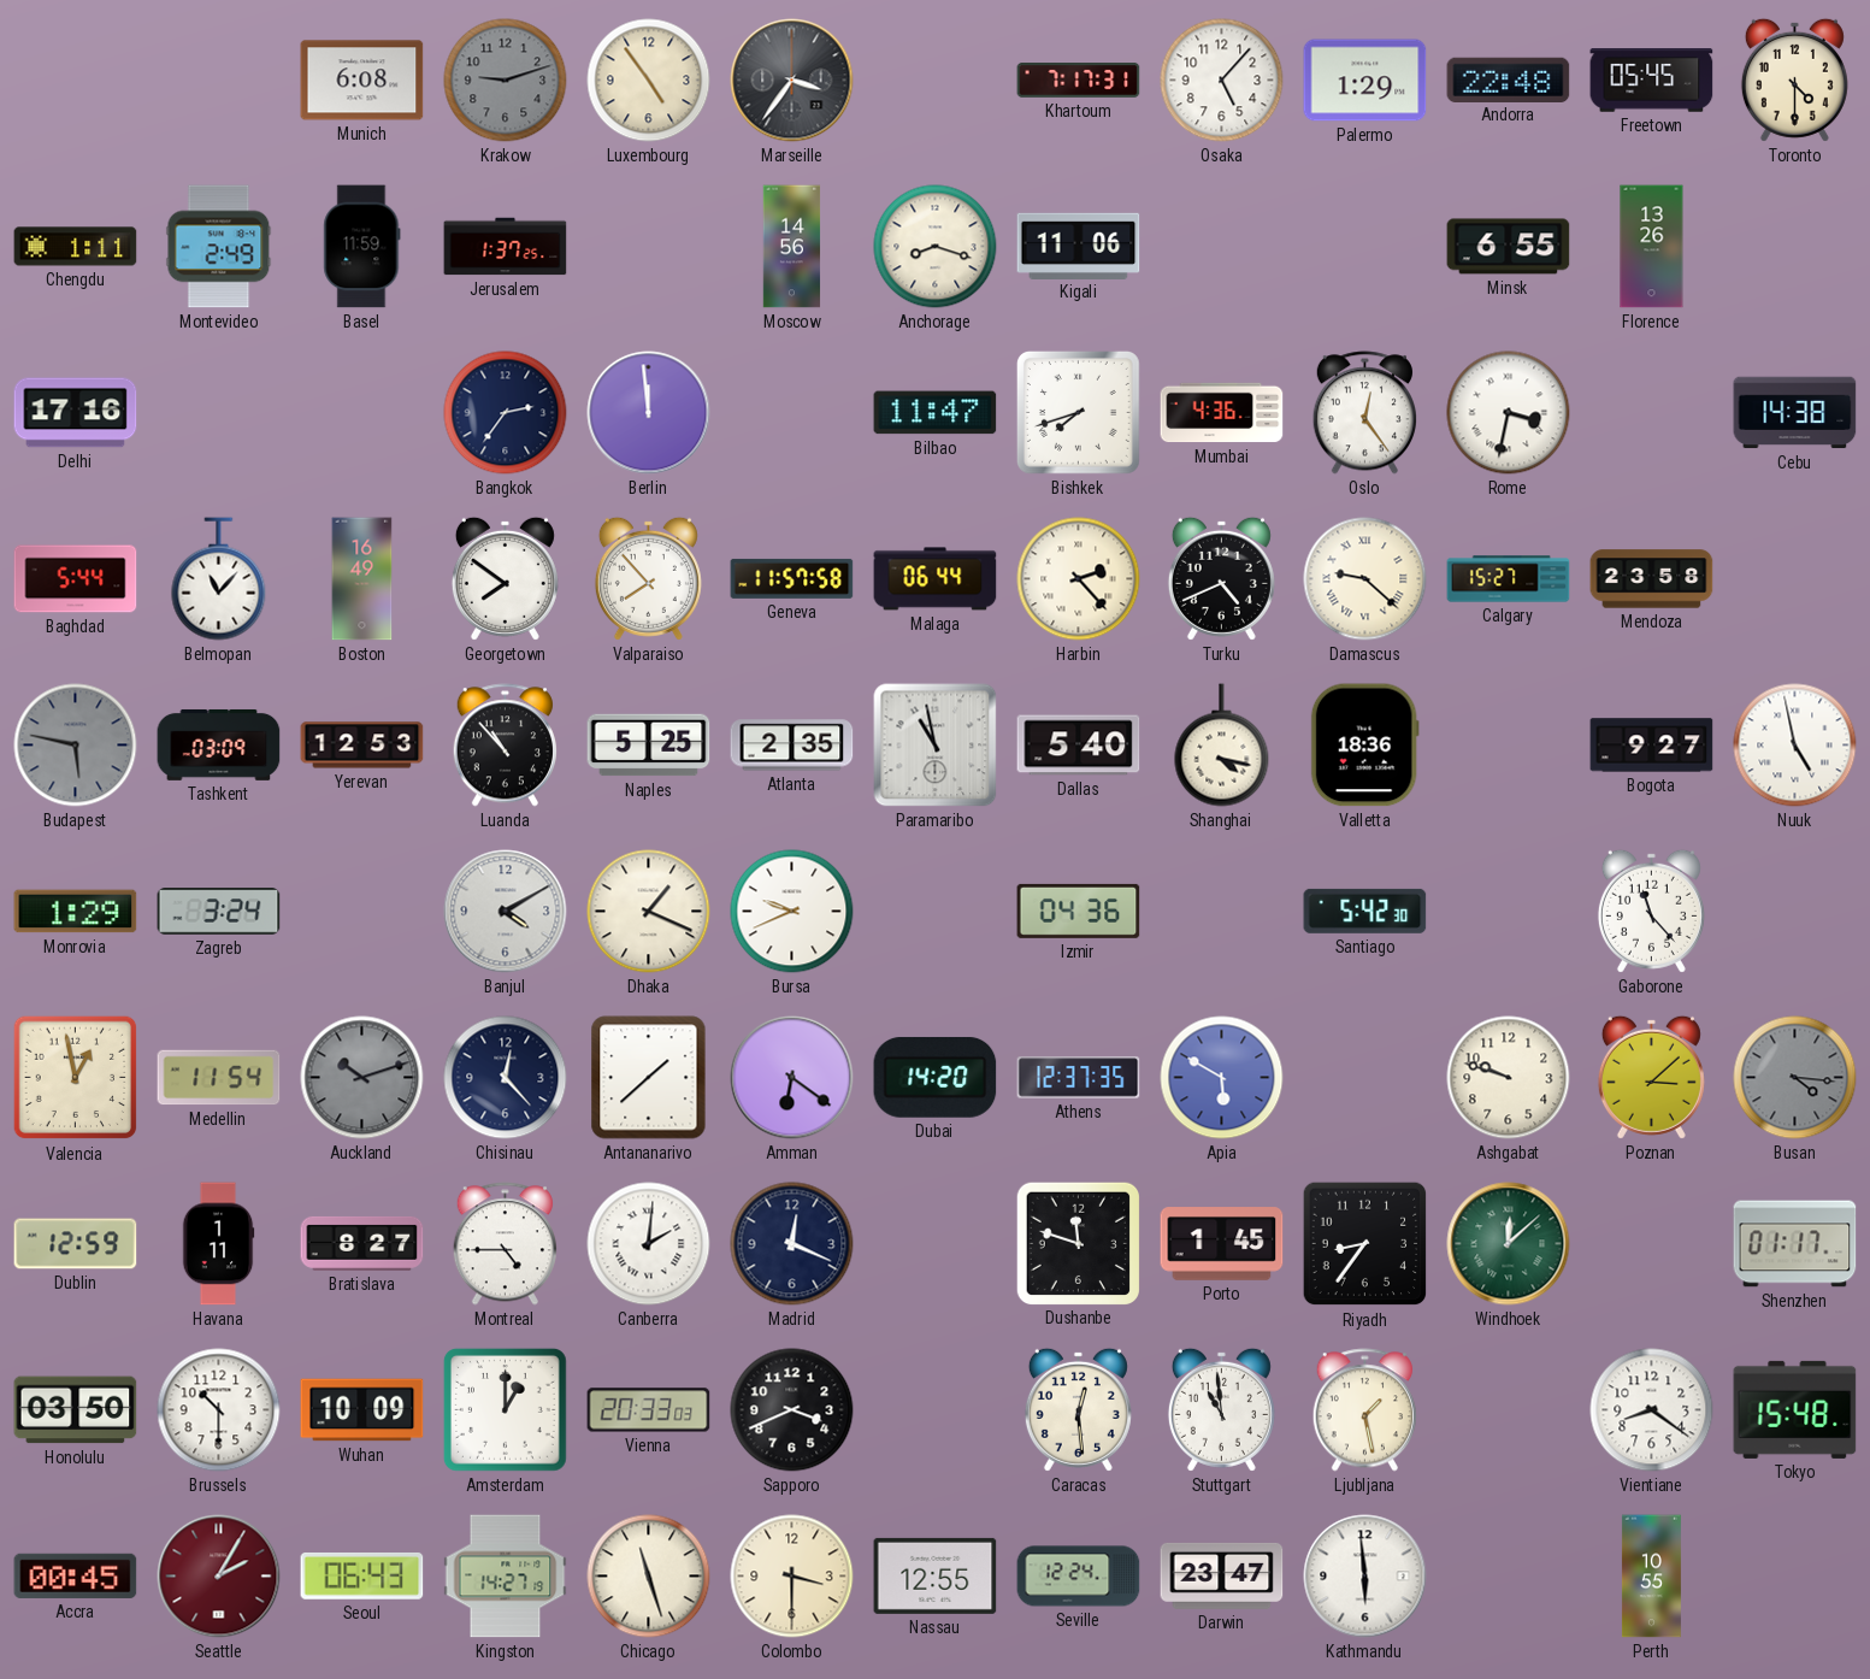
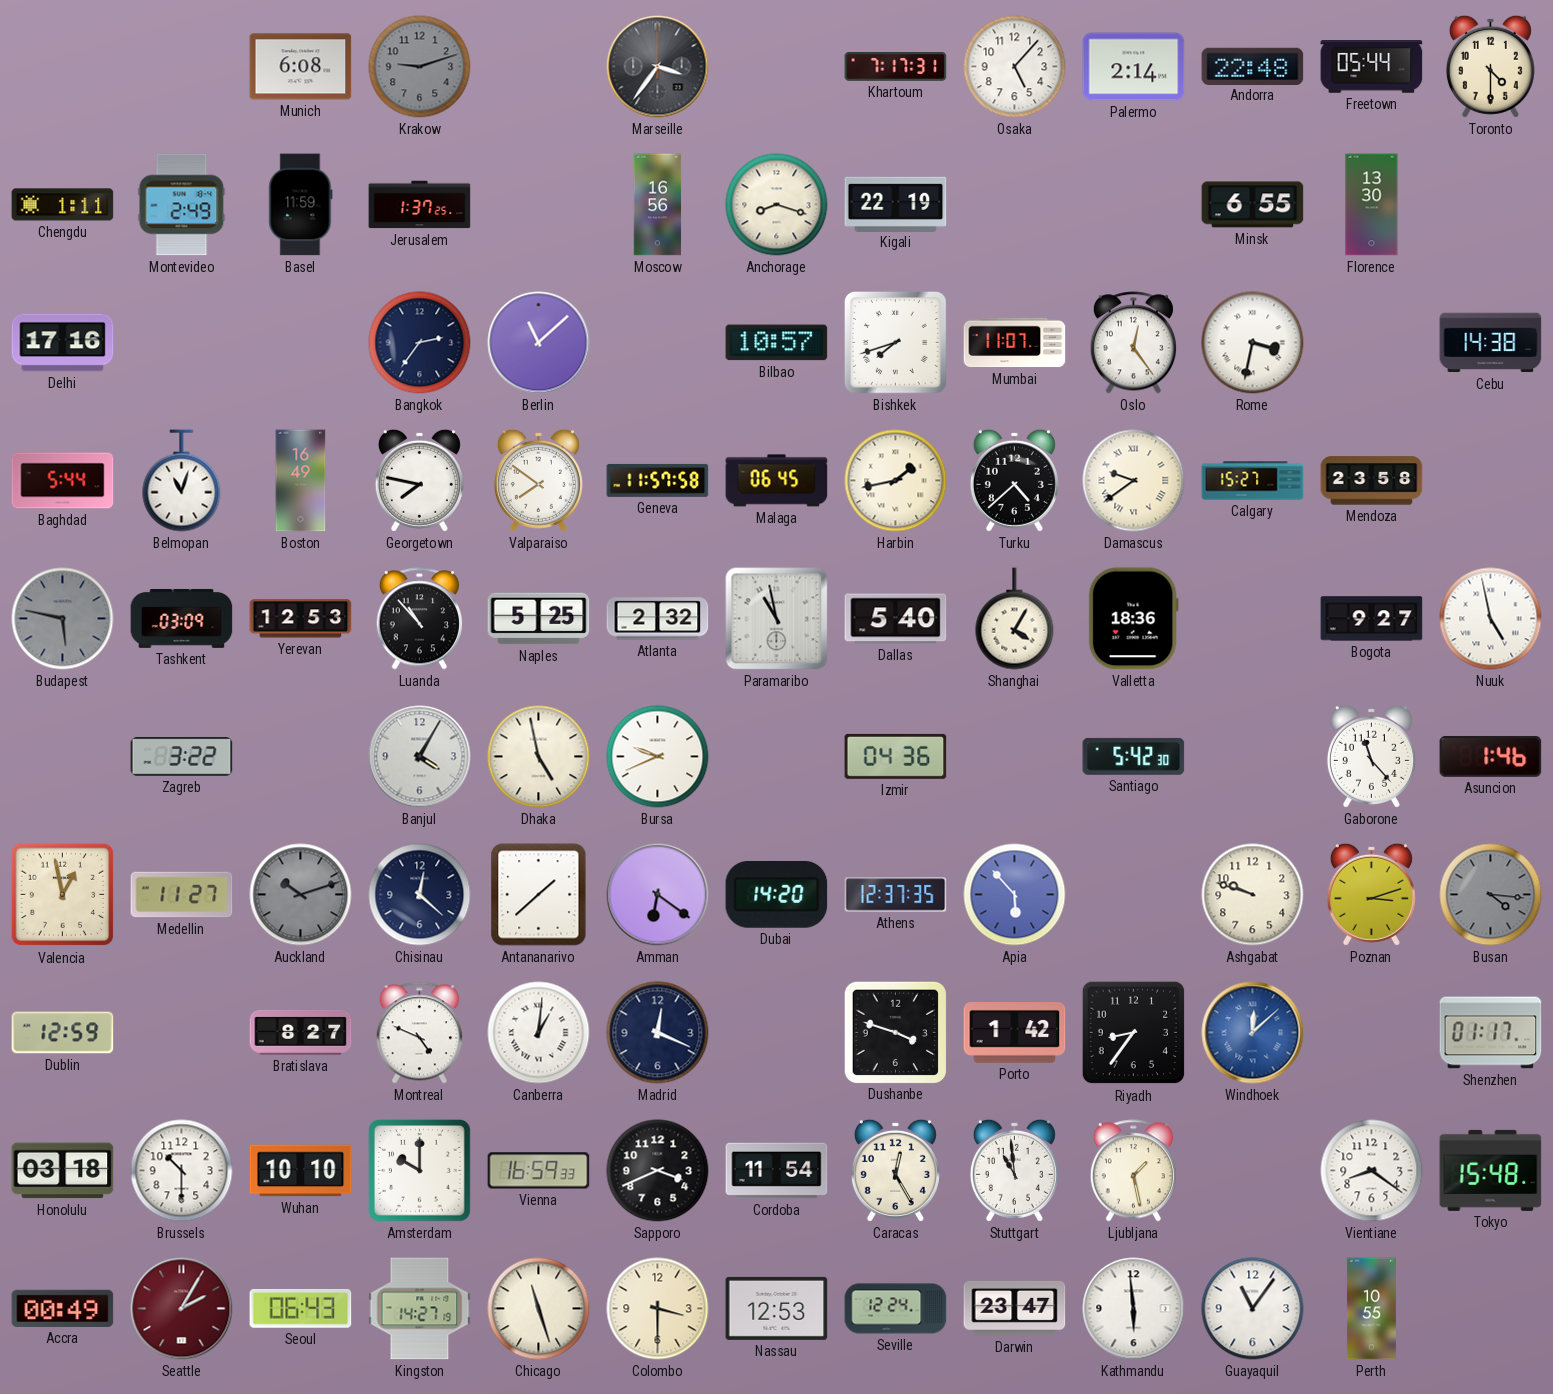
Luxembourg: 4:54 -> none (649, 81)
Palermo: 1:29 -> 2:14 (1134, 67)
Freetown: 05:45 -> 05:44 (1372, 67)
Moscow: 14:56 -> 16:56 (658, 205)
Kigali: 11:06 -> 22:19 (896, 204)
Florence: 13:26 -> 13:30 (1372, 205)
Berlin: 11:59 -> 11:08 (539, 343)
Bilbao: 11:47 -> 10:57 (777, 343)
Mumbai: 4:36 -> 11:07 (1015, 343)
Belmopan: 11:07 -> 11:03 (182, 481)
Georgetown: 7:51 -> 7:47 (419, 480)
Valparaiso: 7:53 -> 7:51 (538, 480)
Malaga: 06:44 -> 06:45 (777, 481)
Harbin: 2:23 -> 1:43 (896, 481)
Turku: 4:41 -> 4:38 (1014, 480)
Damascus: 9:22 -> 9:39 (1134, 481)
Atlanta: 2:35 -> 2:32 (658, 619)
Shanghai: 4:17 -> 4:05 (1015, 619)
Monrovia: 1:29 -> none (76, 912)
Zagreb: 3:24 -> 3:22 (182, 757)
Banjul: 4:10 -> 4:05 (420, 757)
Dhaka: 1:19 -> 4:58 (539, 757)
Asuncion: none -> 1:46 (1491, 756)
Medellin: 11:54 -> 11:27 (182, 895)
Chisinau: 12:23 -> 12:22 (420, 895)
Apia: 5:50 -> 5:53 (1015, 895)
Poznan: 3:08 -> 3:12 (1371, 894)
Havana: 1:11 -> none (218, 1244)
Montreal: 4:45 -> 4:49 (419, 1033)
Canberra: 2:01 -> 1:01 (539, 1033)
Dushanbe: 11:48 -> 3:48 (895, 1032)
Porto: 1:45 -> 1:42 (1015, 1033)
Windhoek dial: green -> blue (1253, 1033)
Honolulu: 03:50 -> 03:18 (63, 1171)
Wuhan: 10:09 -> 10:10 (301, 1171)
Amsterdam: 1:00 -> 10:00 (419, 1170)
Vienna: 20:33 -> 16:59 (539, 1171)
Cordoba: none -> 11:54 (777, 1171)
Caracas: 12:29 -> 12:25 (895, 1170)
Accra: 00:45 -> 00:49 (63, 1308)
Nassau: 12:55 -> 12:53 (777, 1308)
Guayaquil: none -> 11:06 (1253, 1309)
